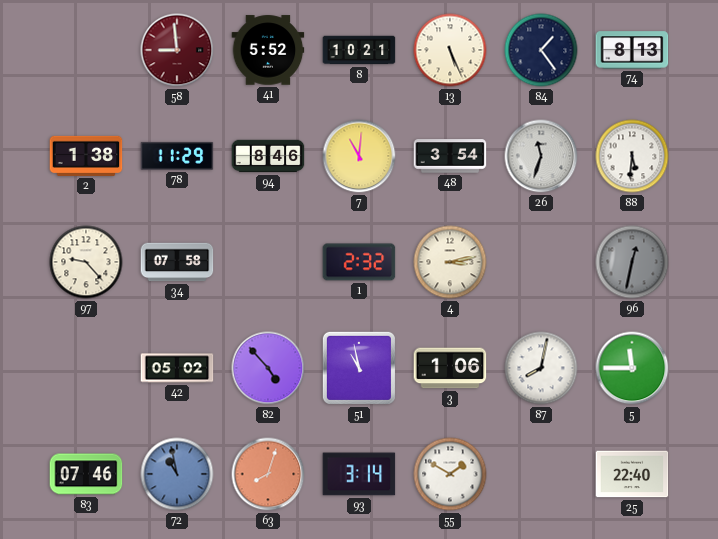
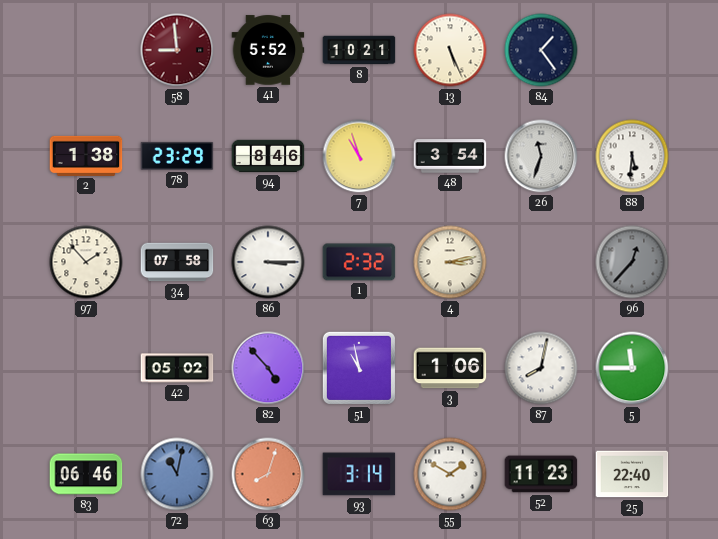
74: 8:13 -> none (632, 50)
78: 11:29 -> 23:29 (177, 156)
7: 11:01 -> 10:57 (359, 156)
97: 9:23 -> 1:53 (86, 262)
86: none -> 3:15 (268, 262)
96: 12:32 -> 12:37 (632, 262)
83: 07:46 -> 06:46 (86, 474)
72: 10:58 -> 11:02 (177, 474)
52: none -> 11:23 (541, 474)
